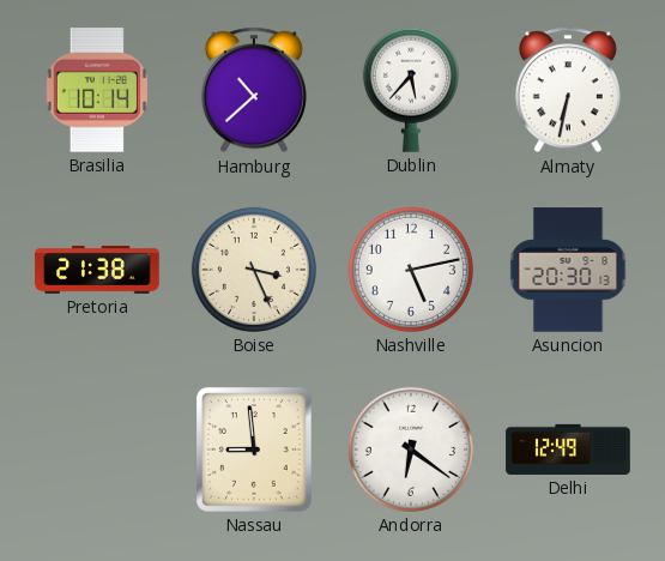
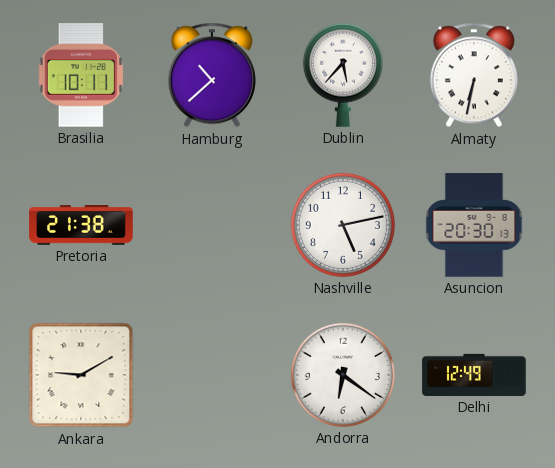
Brasilia: 10:14 -> 10:11 (81, 75)
Boise: 3:26 -> none (254, 270)
Ankara: none -> 9:10 (81, 375)
Nassau: 8:59 -> none (254, 450)
